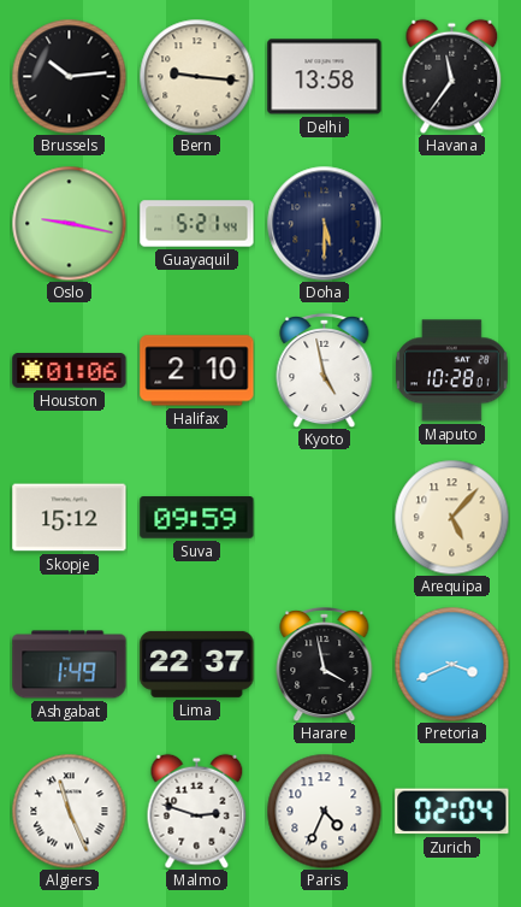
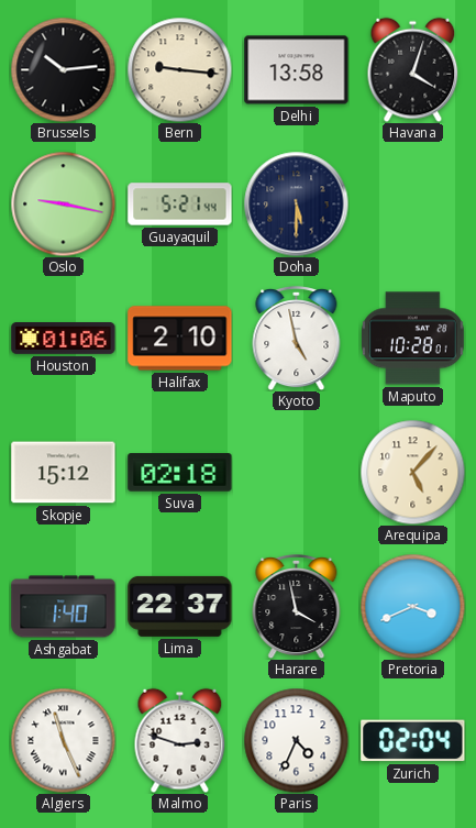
Havana: 11:36 -> 4:03 (413, 69)
Suva: 09:59 -> 02:18 (180, 473)
Ashgabat: 1:49 -> 1:40 (64, 607)
